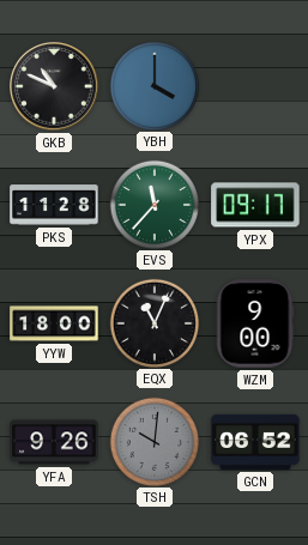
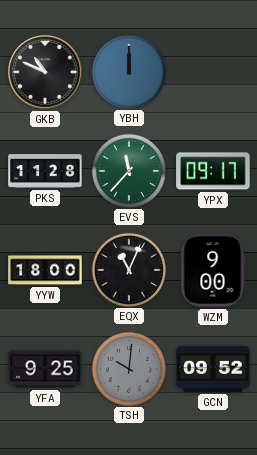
YBH: 4:00 -> 12:00 (128, 71)
YFA: 9:26 -> 9:25 (45, 369)
GCN: 06:52 -> 09:52 (213, 369)
